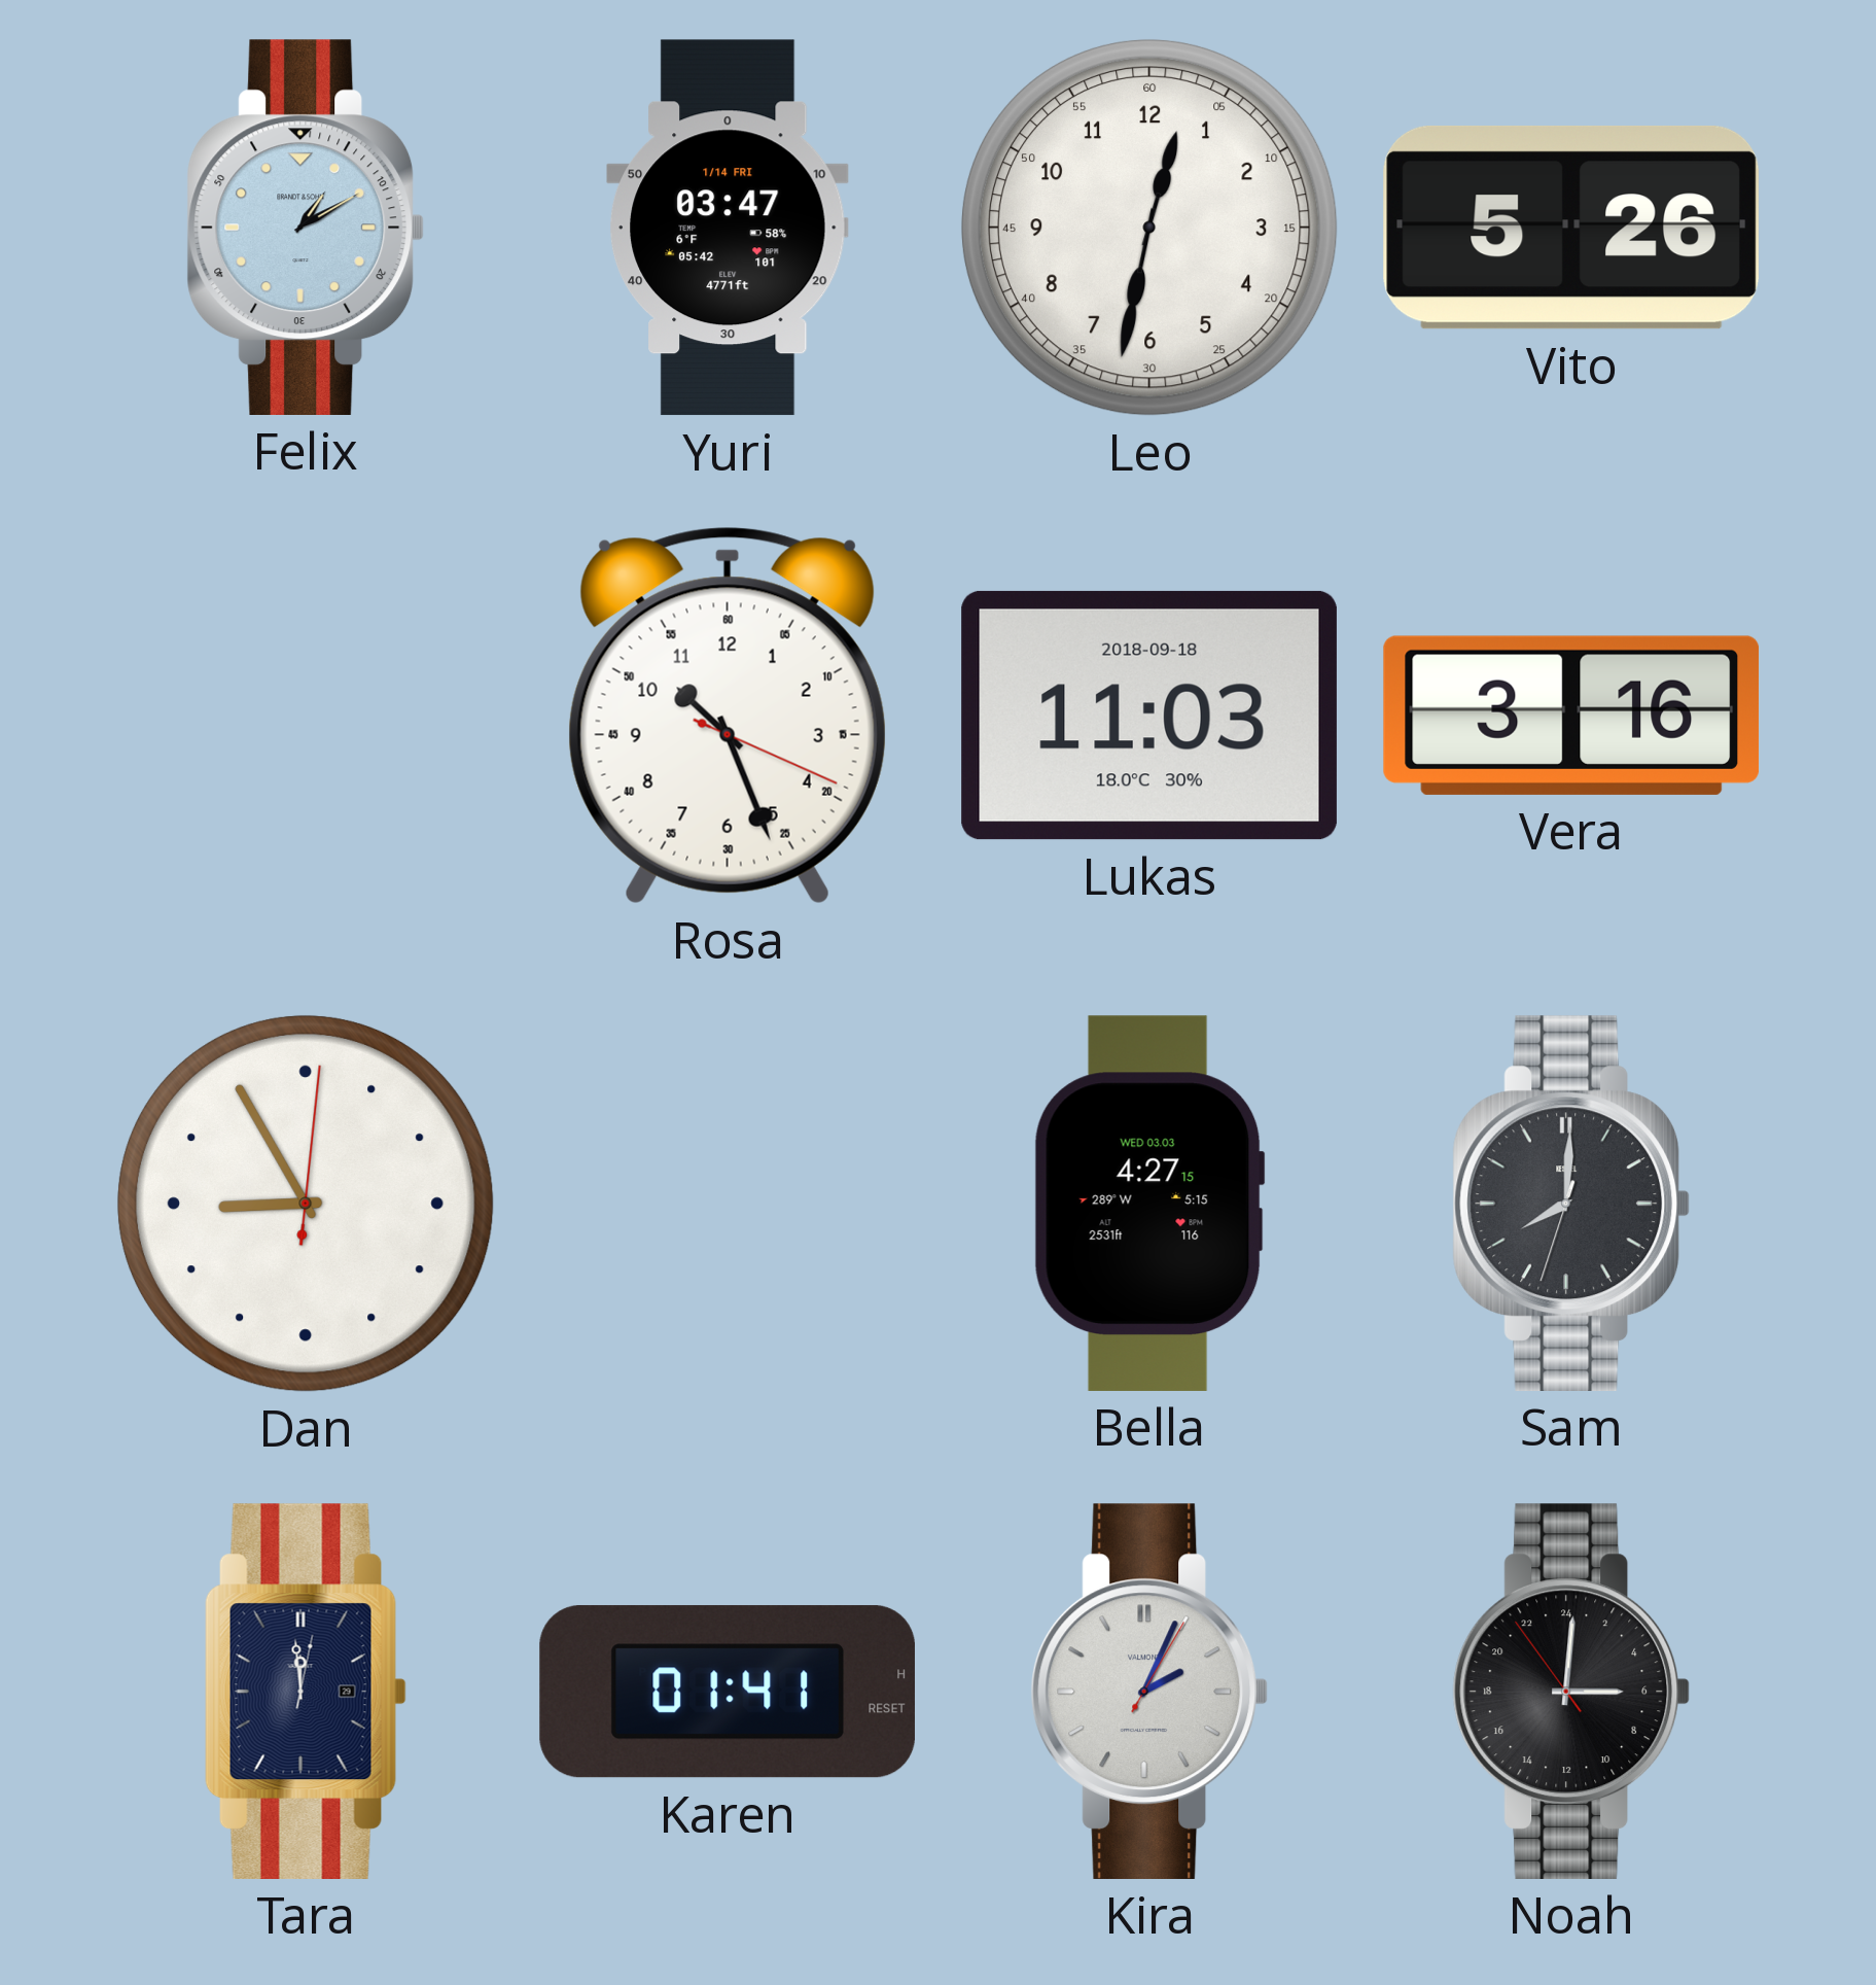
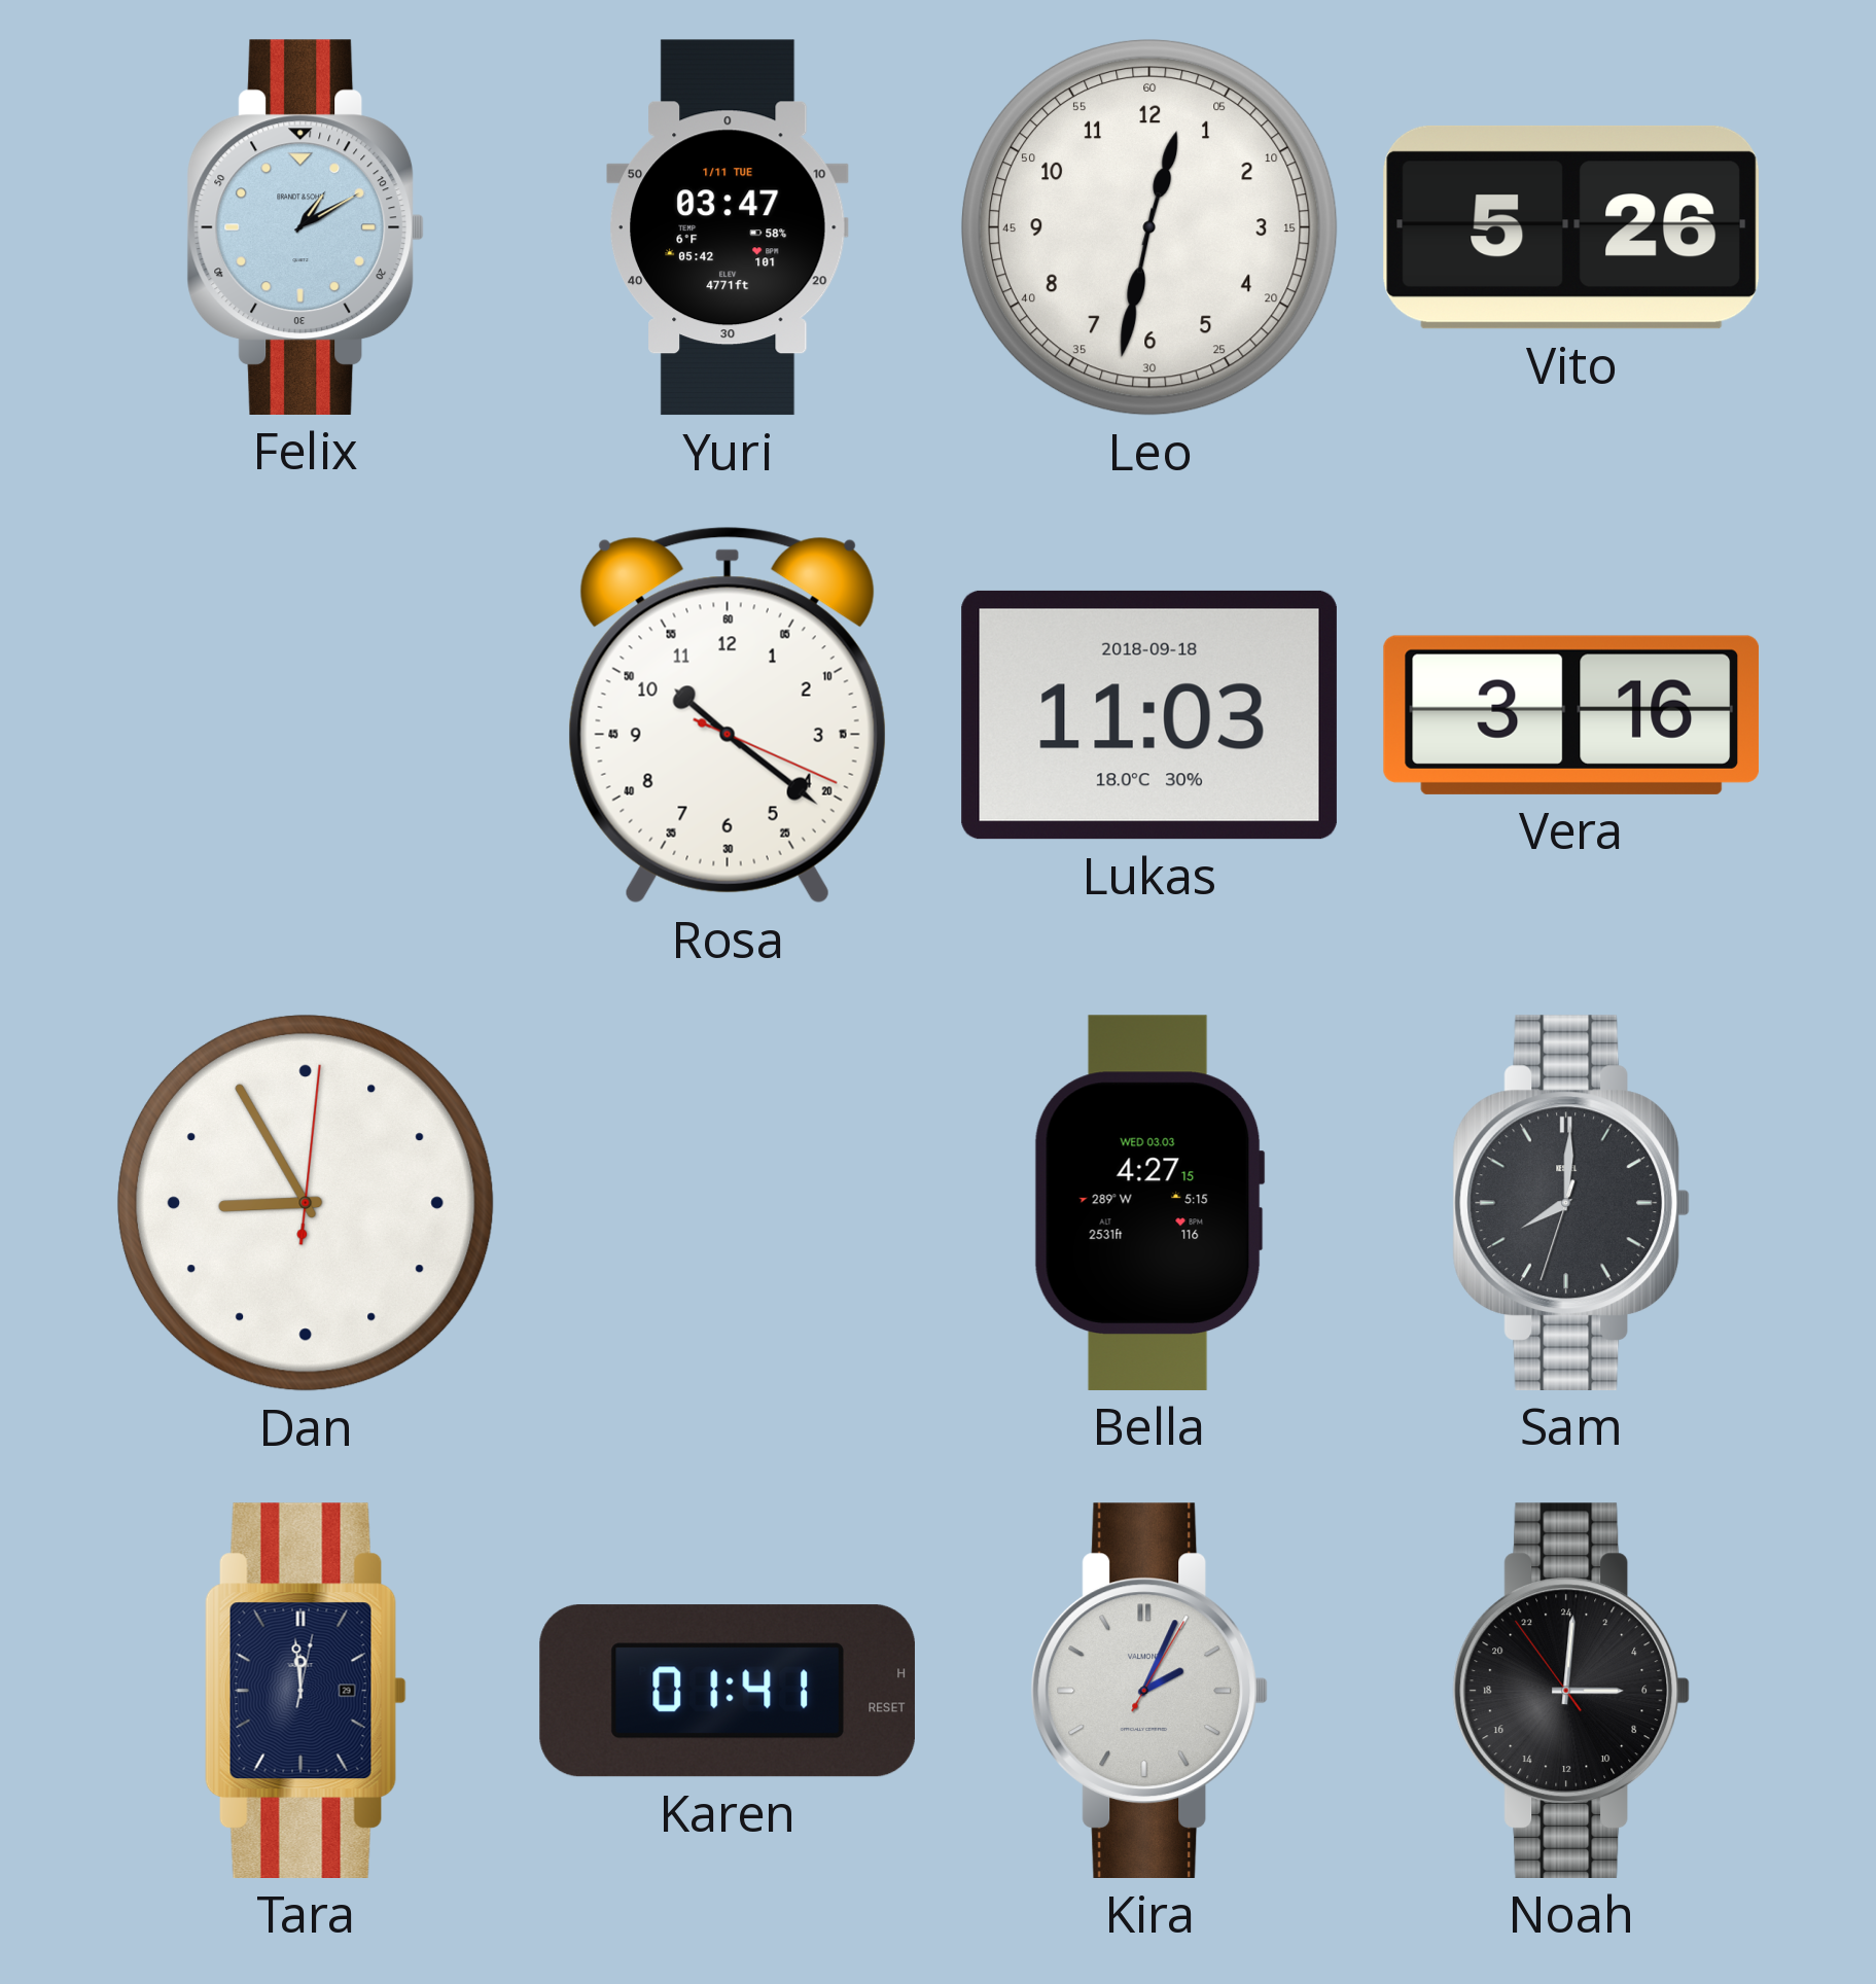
Yuri date: 1/14 FRI -> 1/11 TUE (729, 227)
Rosa: 10:26 -> 10:21 (728, 715)
